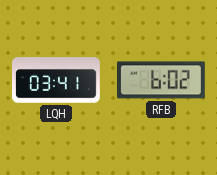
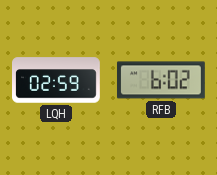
LQH: 03:41 -> 02:59 (57, 80)
